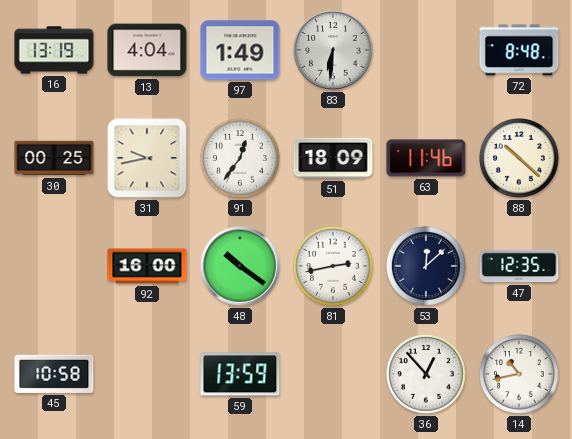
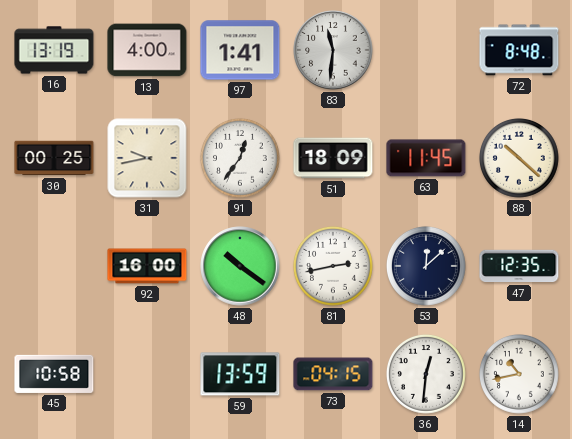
13: 4:04 -> 4:00 (147, 50)
97: 1:49 -> 1:41 (240, 50)
83: 6:31 -> 11:31 (333, 50)
63: 11:46 -> 11:45 (426, 158)
73: none -> 04:15 (333, 374)
36: 12:53 -> 12:31 (426, 374)
